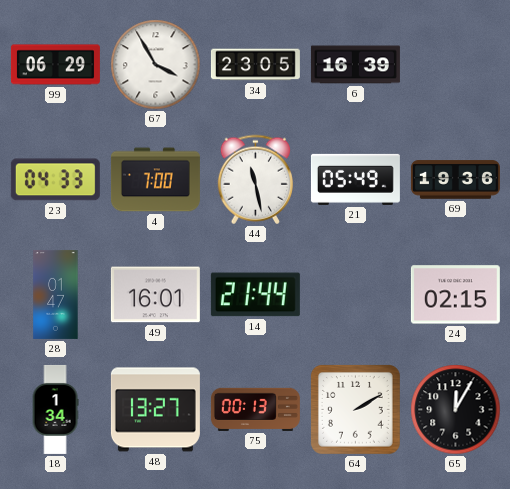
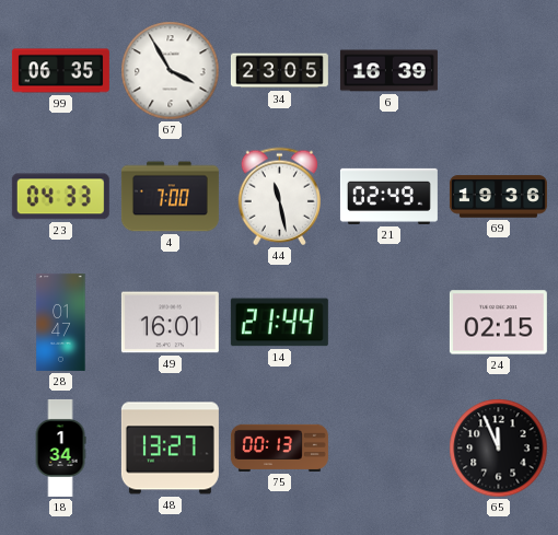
99: 06:29 -> 06:35 (60, 71)
21: 05:49 -> 02:49 (388, 196)
64: 2:10 -> none (355, 409)
65: 12:05 -> 11:56 (499, 449)
